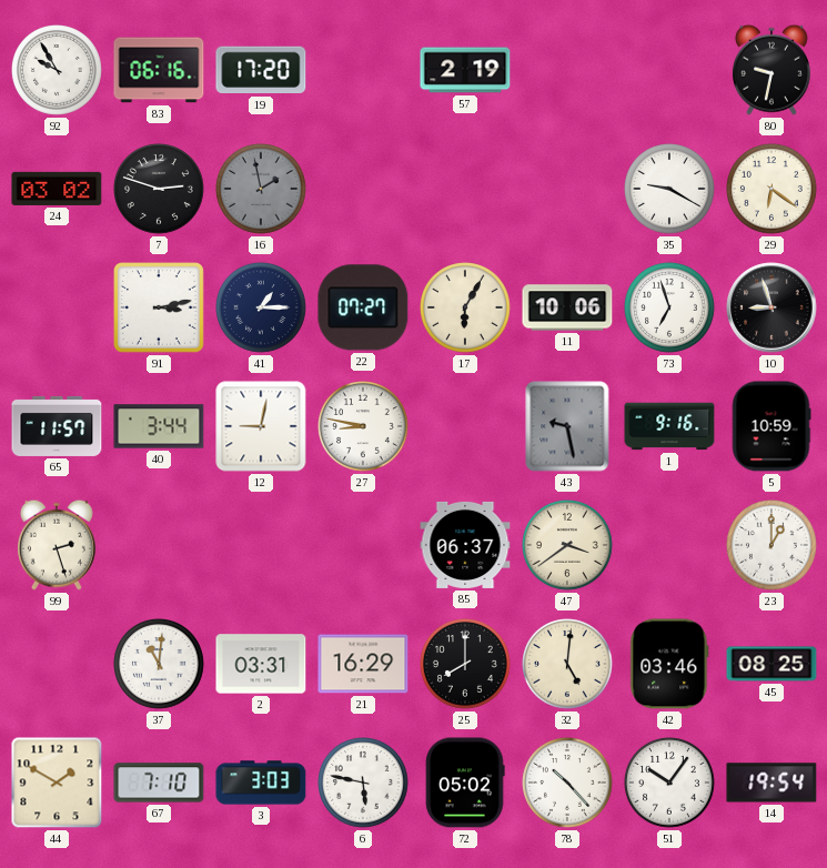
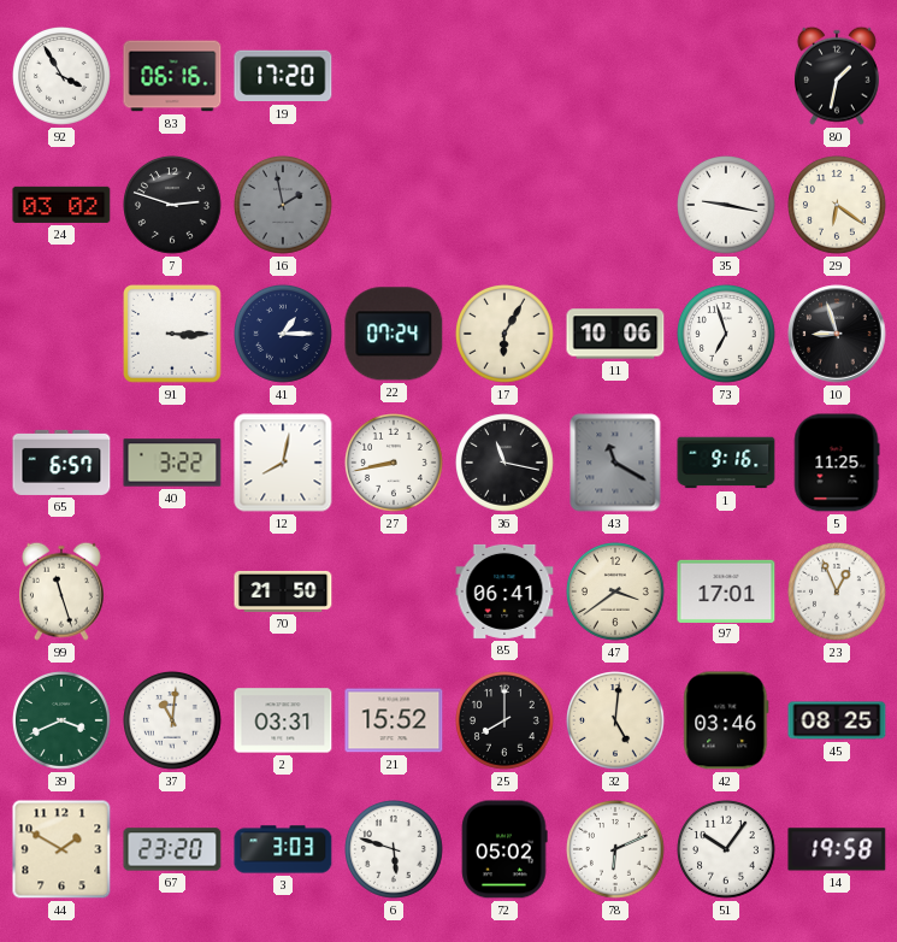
92: 9:55 -> 3:55 (63, 77)
57: 2:19 -> none (465, 70)
80: 9:32 -> 1:32 (837, 76)
35: 9:20 -> 9:17 (727, 206)
91: 3:13 -> 3:15 (173, 335)
22: 07:27 -> 07:24 (394, 334)
65: 11:57 -> 6:57 (61, 463)
40: 3:44 -> 3:22 (172, 463)
12: 9:02 -> 8:02 (283, 463)
27: 8:47 -> 8:43 (395, 464)
36: none -> 11:17 (506, 464)
43: 9:28 -> 11:20 (615, 463)
5: 10:59 -> 11:25 (837, 463)
99: 2:27 -> 11:27 (61, 591)
70: none -> 21:50 (283, 591)
85: 06:37 -> 06:41 (504, 591)
97: none -> 17:01 (726, 590)
23: 1:00 -> 12:56 (838, 593)
39: none -> 3:41 (63, 722)
21: 16:29 -> 15:52 (394, 720)
67: 7:10 -> 23:20 (172, 849)
6: 5:47 -> 5:48 (395, 850)
78: 10:23 -> 6:11 (616, 850)
14: 19:54 -> 19:58 (837, 849)
